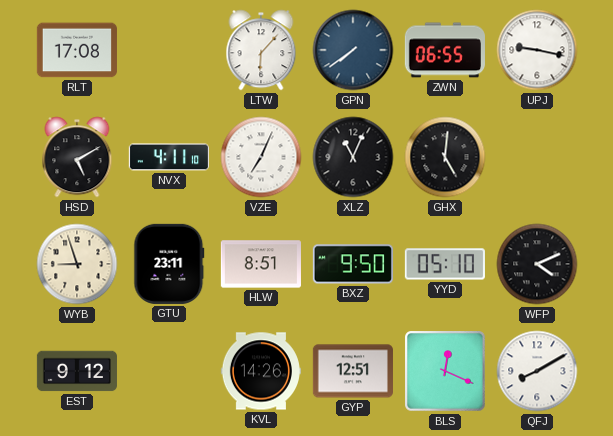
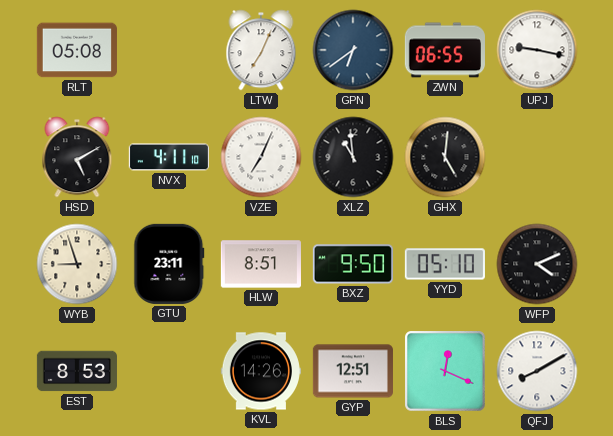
RLT: 17:08 -> 05:08 (77, 50)
LTW: 6:07 -> 7:04 (261, 50)
GPN: 7:39 -> 6:39 (353, 50)
XLZ: 11:04 -> 10:59 (353, 157)
EST: 9:12 -> 8:53 (76, 371)
